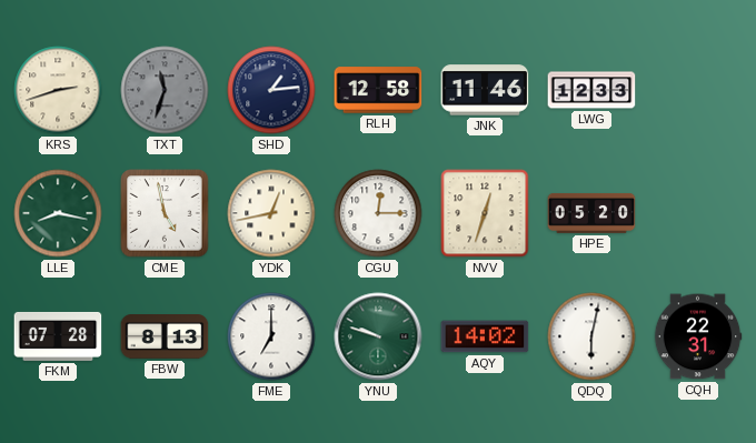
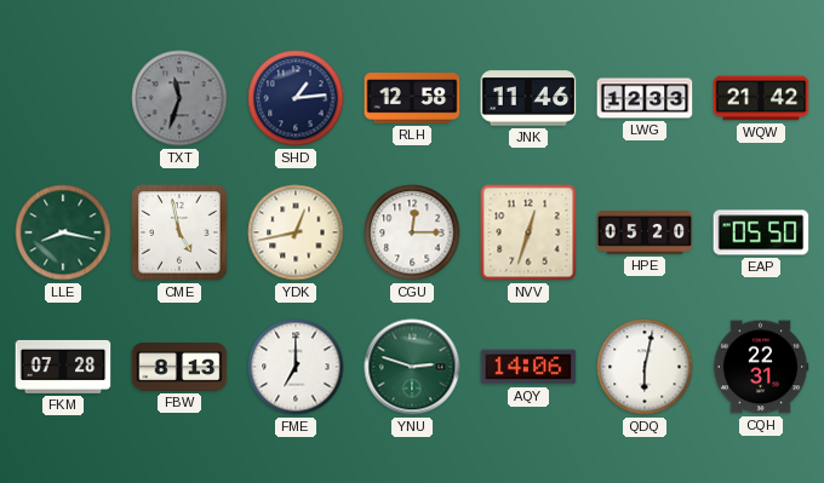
KRS: 2:42 -> none (58, 90)
WQW: none -> 21:42 (761, 98)
EAP: none -> 05:50 (761, 232)
YNU: 9:48 -> 2:48 (412, 367)
AQY: 14:02 -> 14:06 (528, 367)
